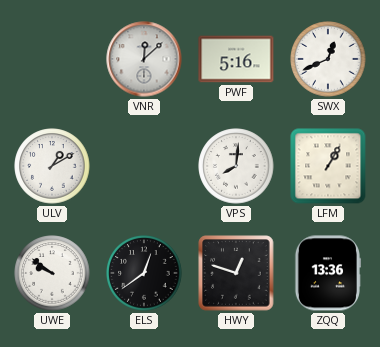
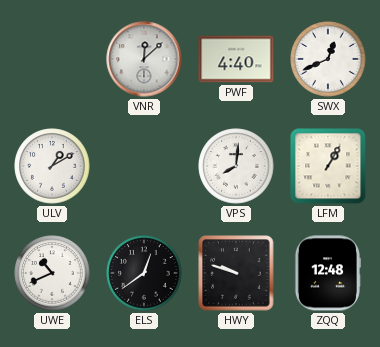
PWF: 5:16 -> 4:40 (236, 59)
UWE: 9:51 -> 10:41 (52, 273)
HWY: 12:48 -> 9:48 (236, 273)
ZQQ: 13:36 -> 12:48 (327, 273)
